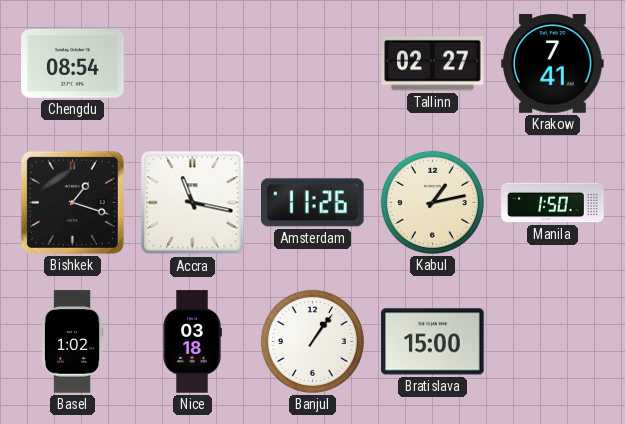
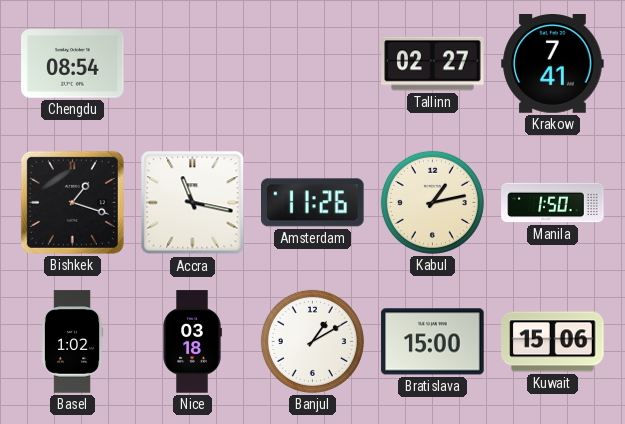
Banjul: 1:06 -> 1:10 (312, 341)
Kuwait: none -> 15:06 (553, 342)
